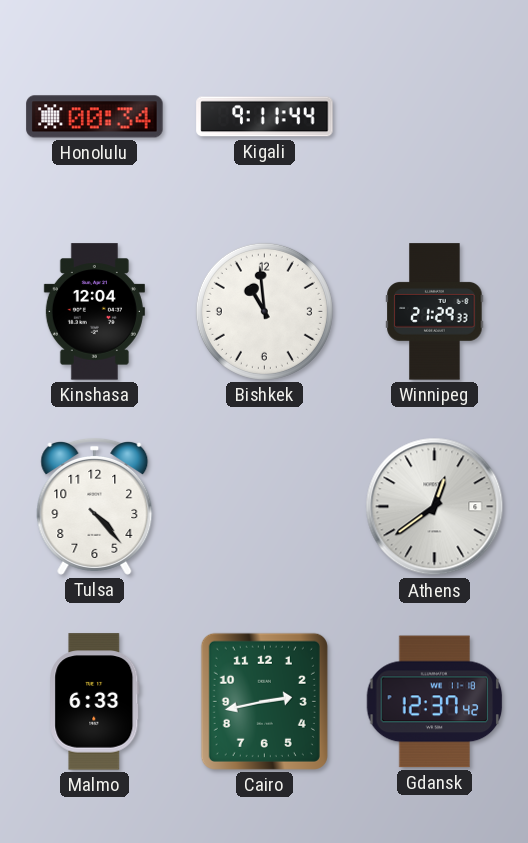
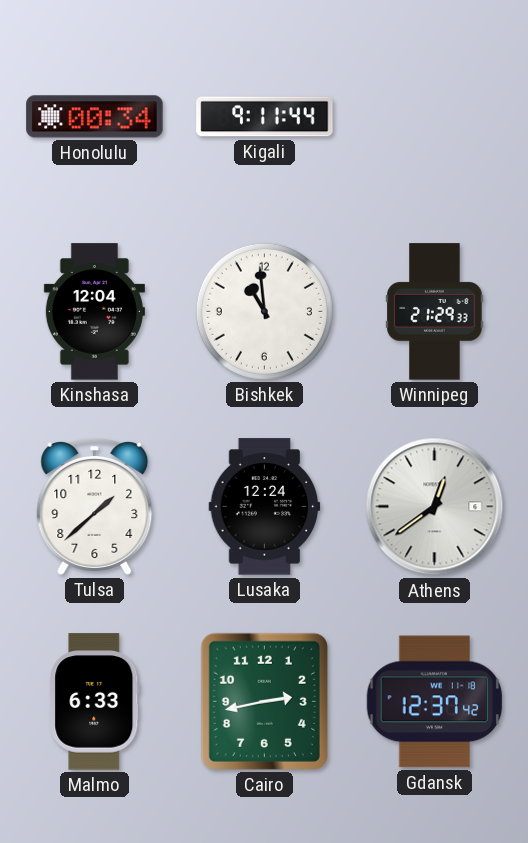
Tulsa: 4:23 -> 1:38 (95, 507)
Lusaka: none -> 12:24 (265, 507)
